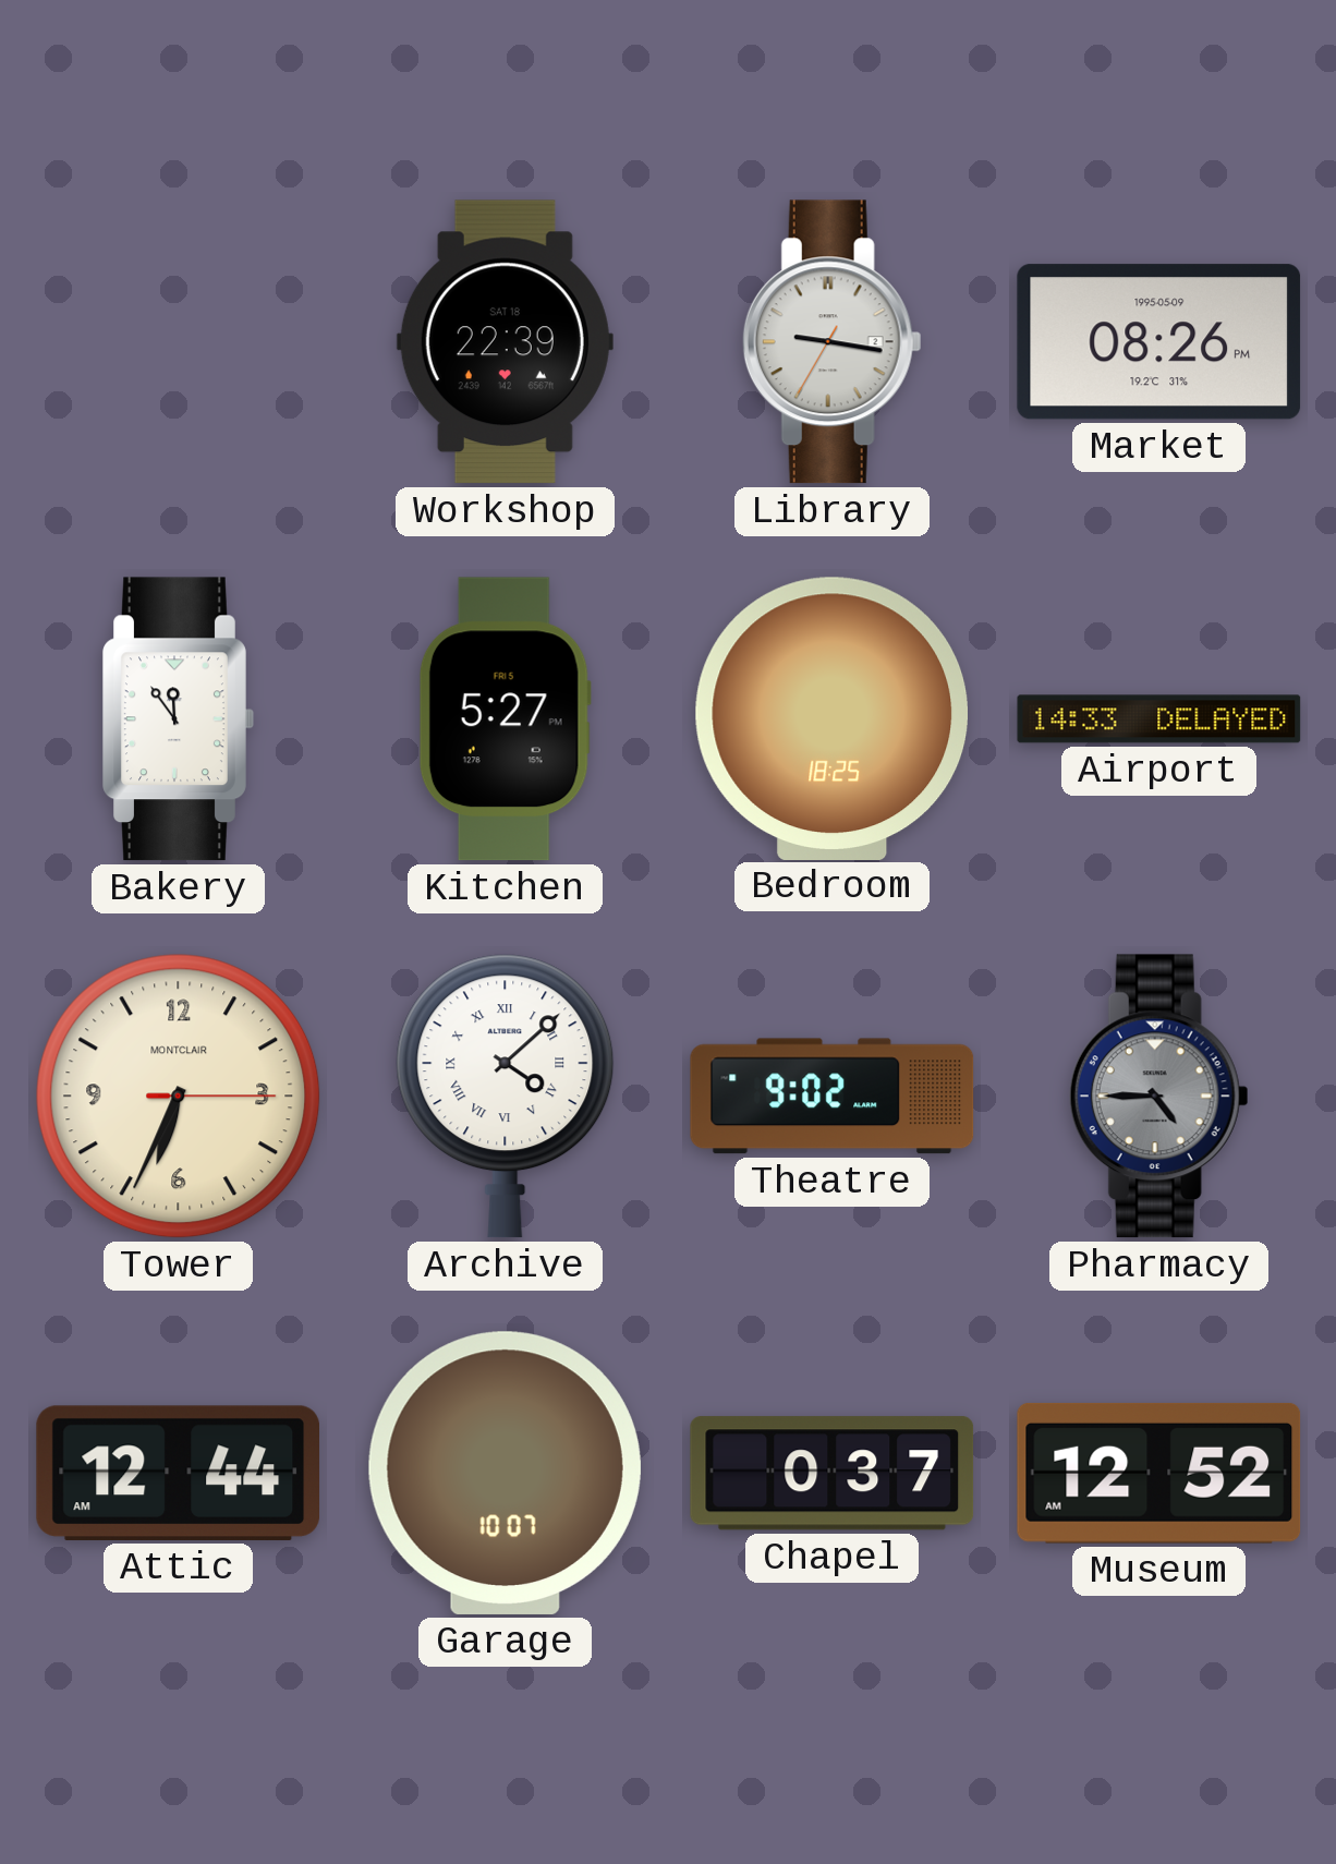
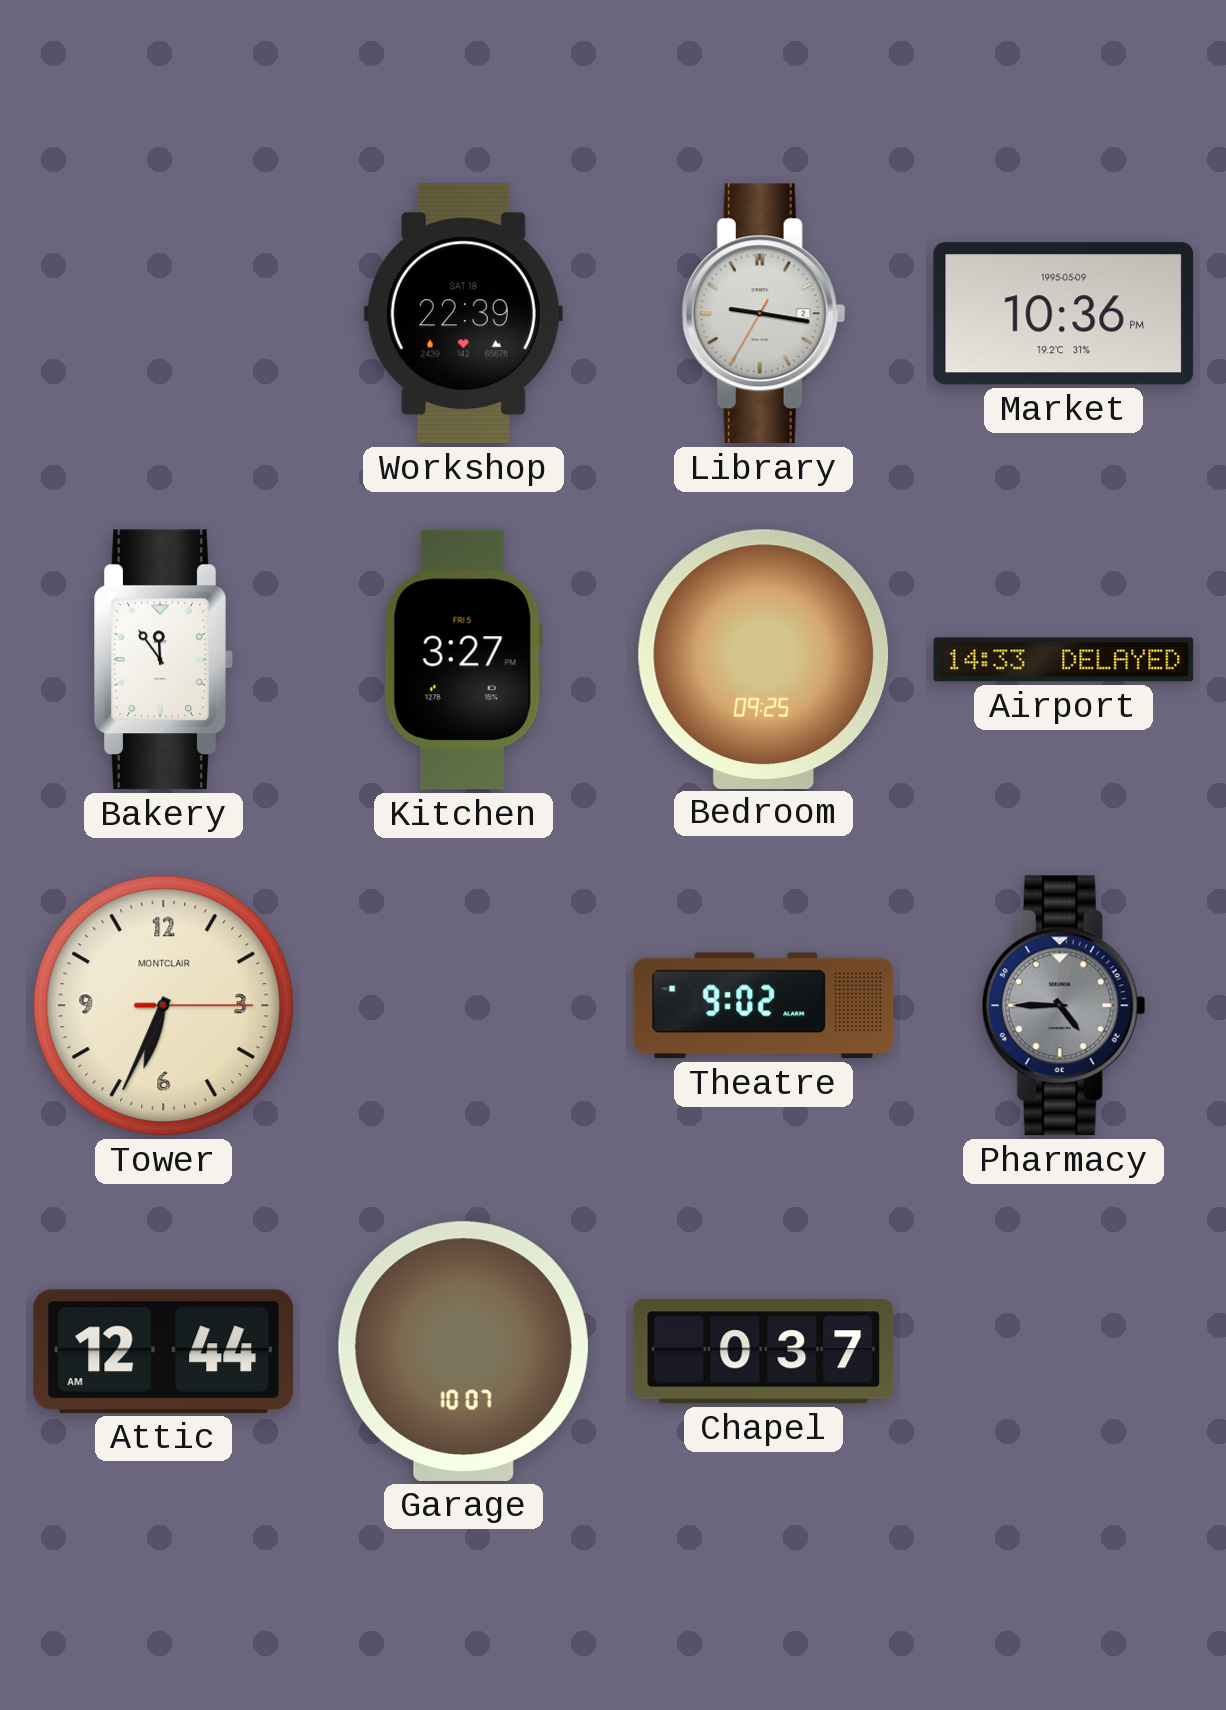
Market: 08:26 -> 10:36 (1064, 314)
Kitchen: 5:27 -> 3:27 (463, 660)
Bedroom: 18:25 -> 09:25 (763, 659)
Archive: 4:08 -> none (506, 1097)
Museum: 12:52 -> none (1159, 1473)
